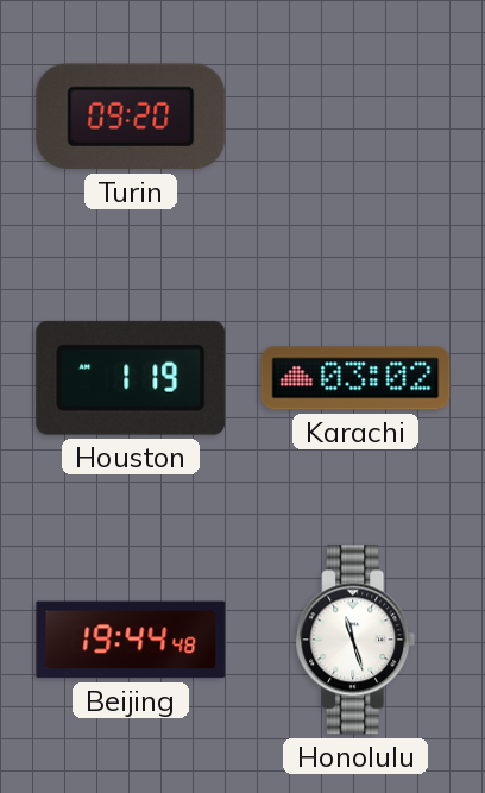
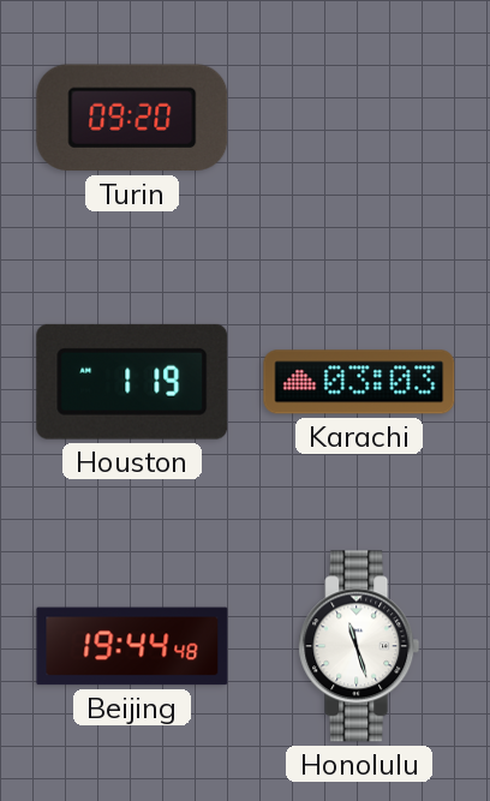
Karachi: 03:02 -> 03:03 (359, 382)
